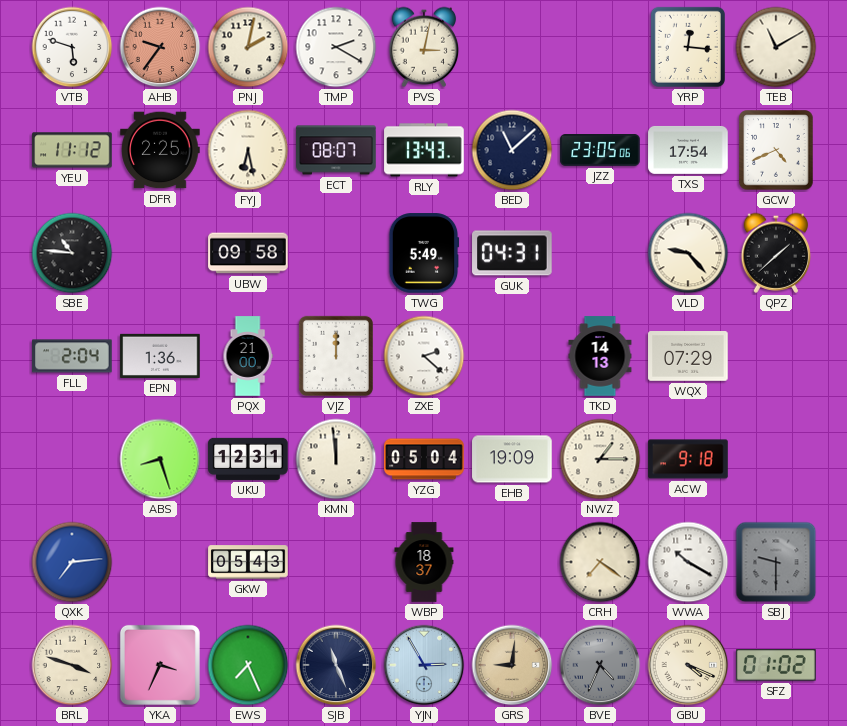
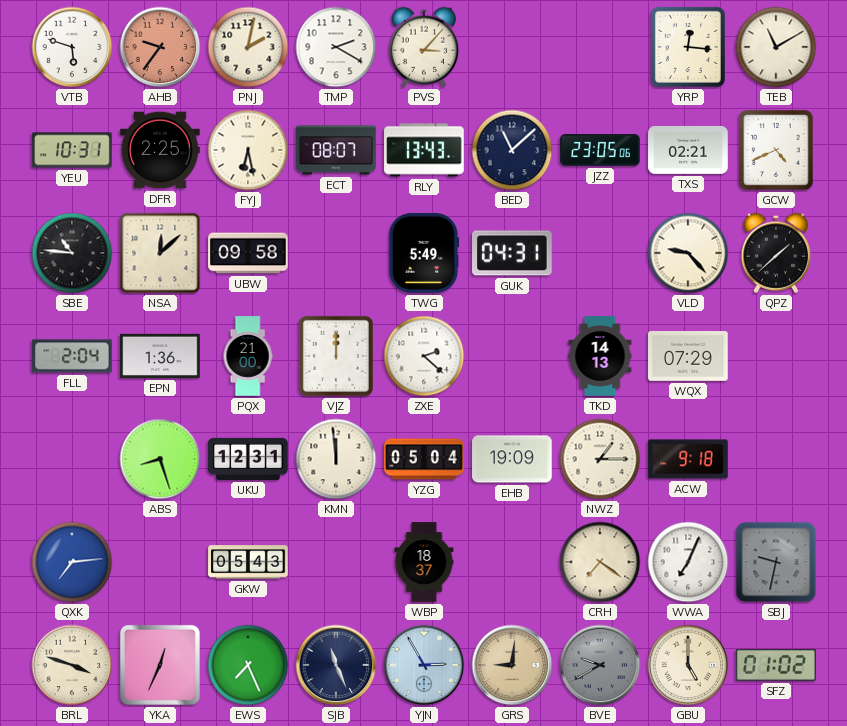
PVS: 3:02 -> 3:07 (424, 47)
YEU: 11:12 -> 10:31 (72, 150)
TXS: 17:54 -> 02:21 (688, 150)
NSA: none -> 12:08 (160, 253)
WWA: 10:20 -> 7:04 (688, 562)
SBJ: 9:30 -> 9:32 (776, 562)
YKA: 3:34 -> 12:34 (160, 665)
BVE: 4:34 -> 9:40 (600, 665)
GBU: 4:19 -> 5:00 (688, 665)
